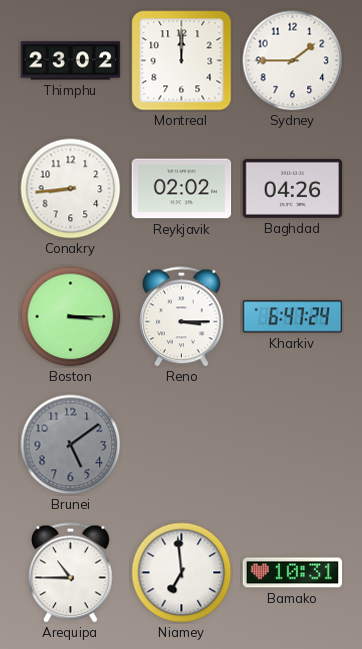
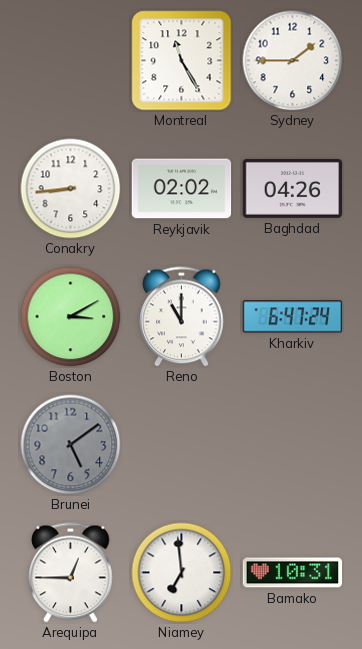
Thimphu: 23:02 -> none (71, 61)
Montreal: 12:00 -> 11:25 (182, 61)
Boston: 3:15 -> 3:10 (71, 317)
Reno: 3:15 -> 11:00 (182, 317)
Arequipa: 10:45 -> 12:45 (71, 573)
